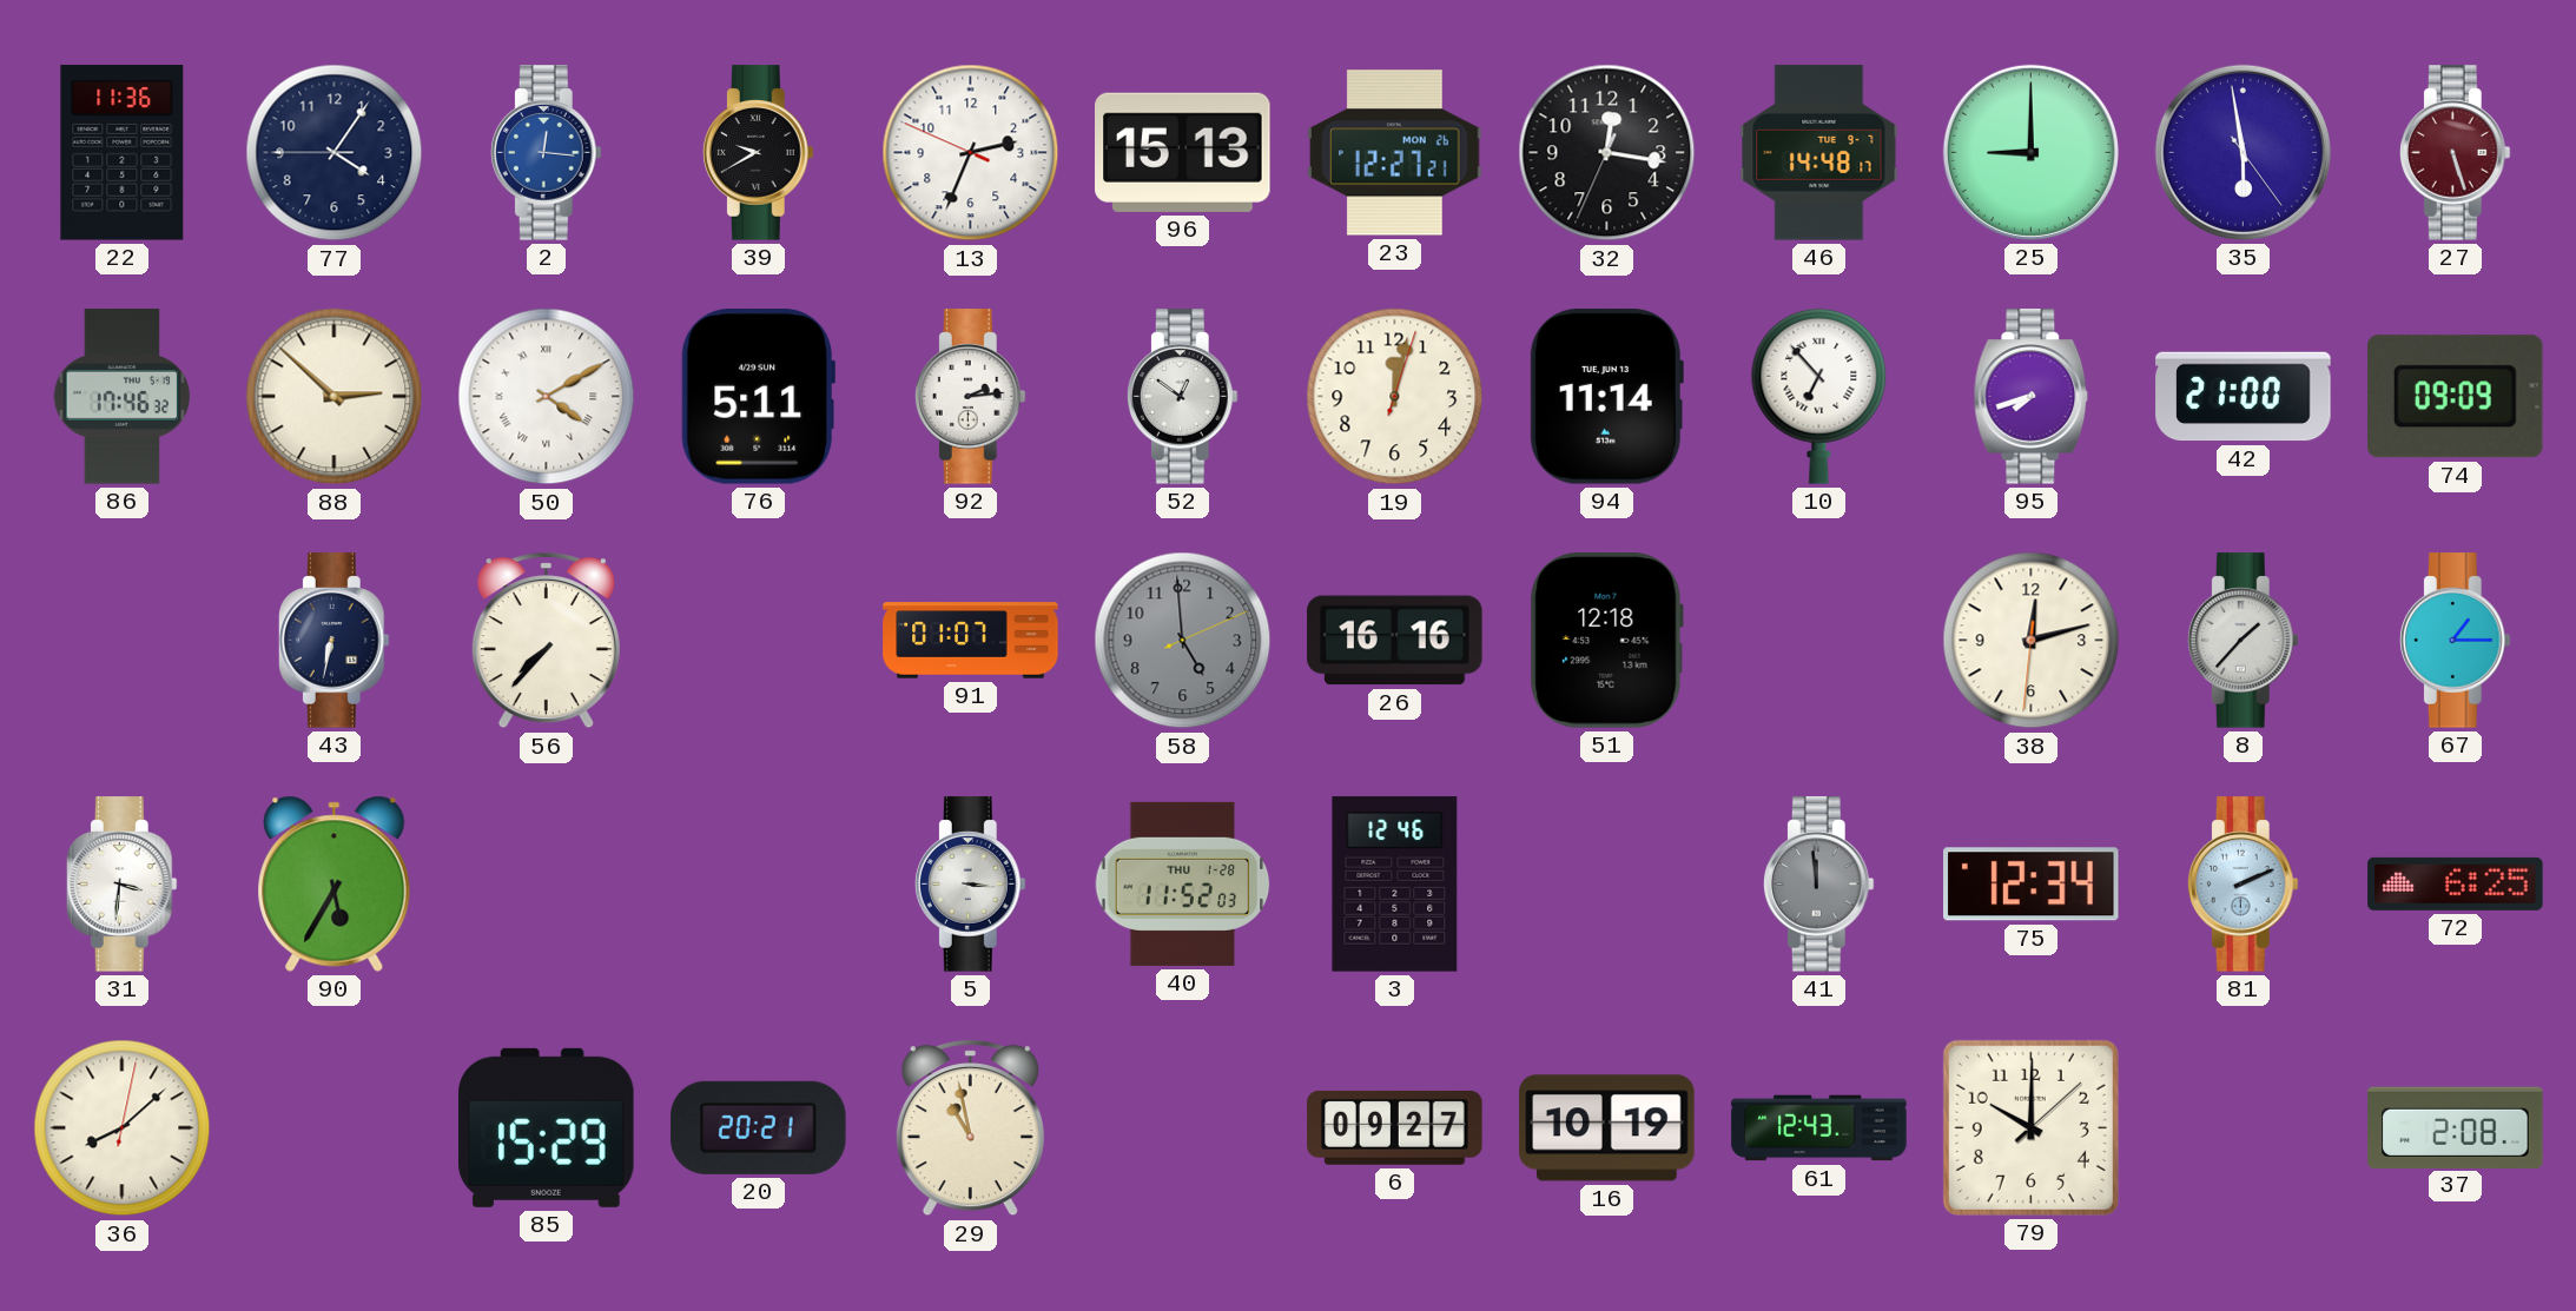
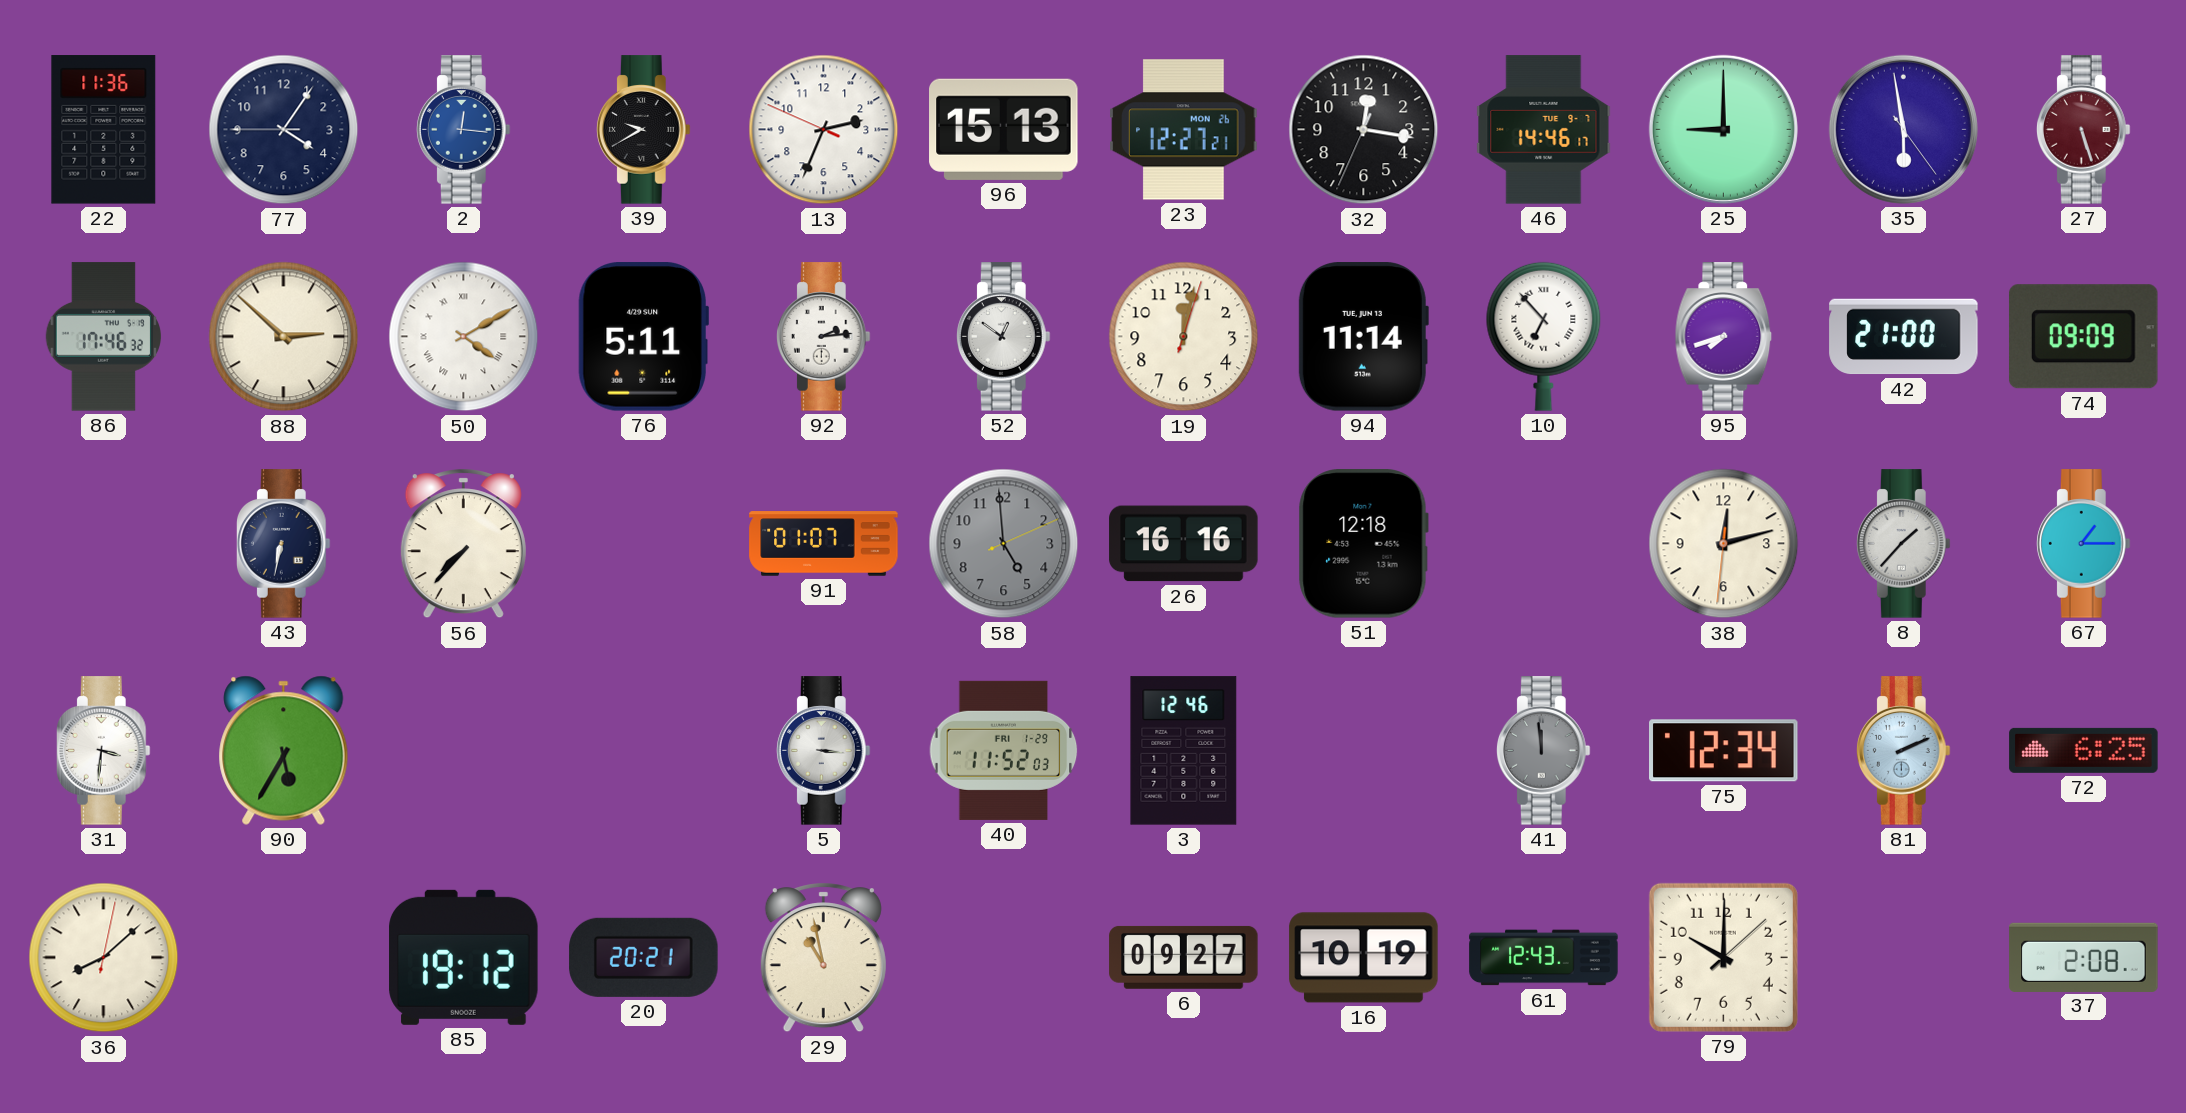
46: 14:48 -> 14:46 (1544, 130)
40 date: THU 1-28 -> FRI 1-29 (1004, 750)
85: 15:29 -> 19:12 (464, 957)
